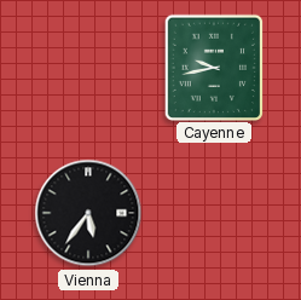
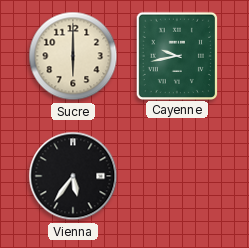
Sucre: none -> 6:00 (73, 56)
